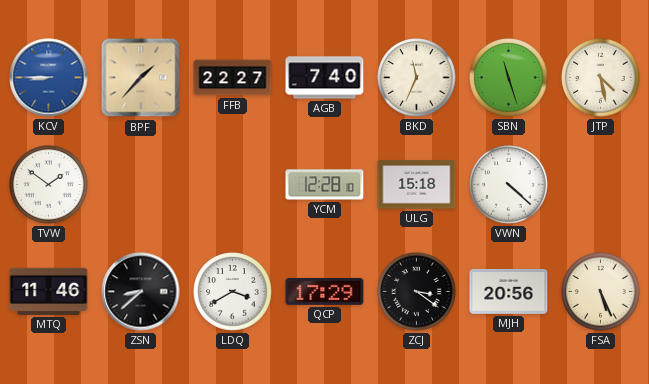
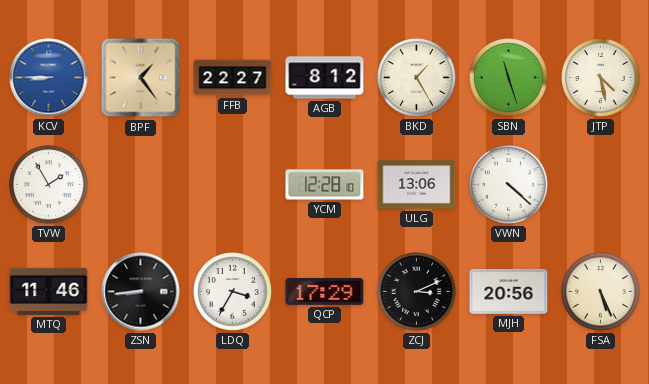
BPF: 1:37 -> 1:24 (141, 78)
AGB: 7:40 -> 8:12 (325, 78)
BKD: 11:34 -> 1:25 (417, 78)
TVW: 1:51 -> 1:55 (49, 185)
ULG: 15:18 -> 13:06 (417, 185)
ZSN: 8:38 -> 8:44 (141, 292)
LDQ: 3:40 -> 3:35 (233, 292)
ZCJ: 3:21 -> 3:11 (417, 292)
